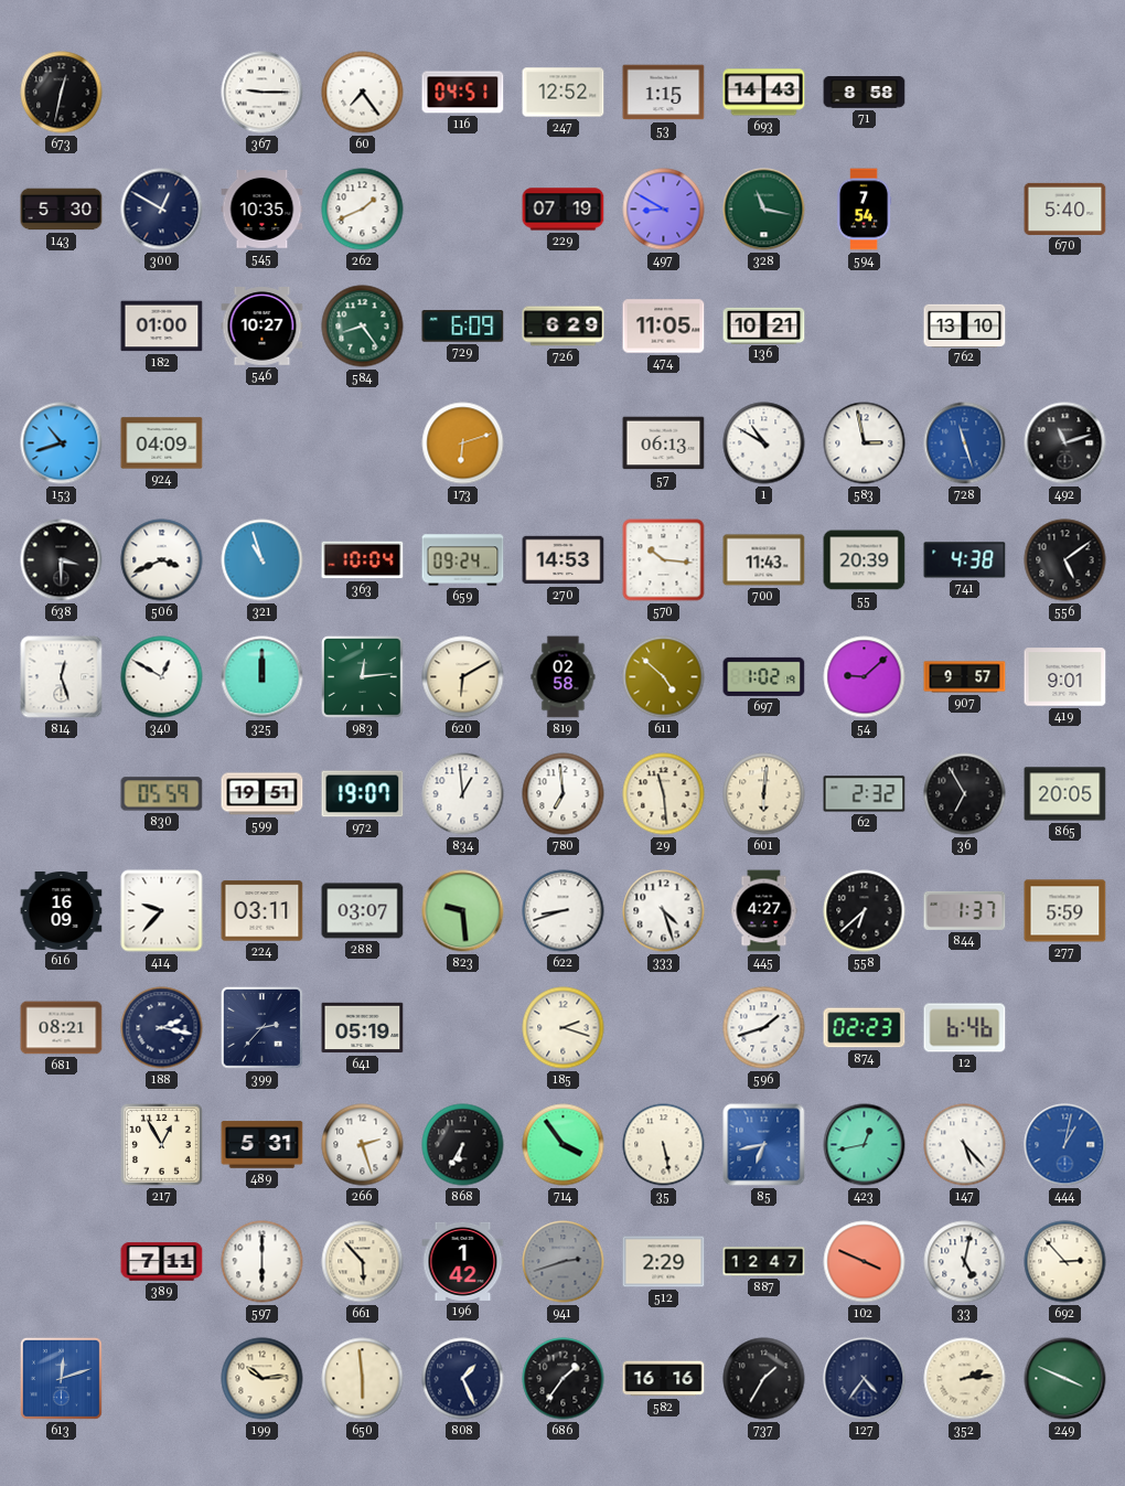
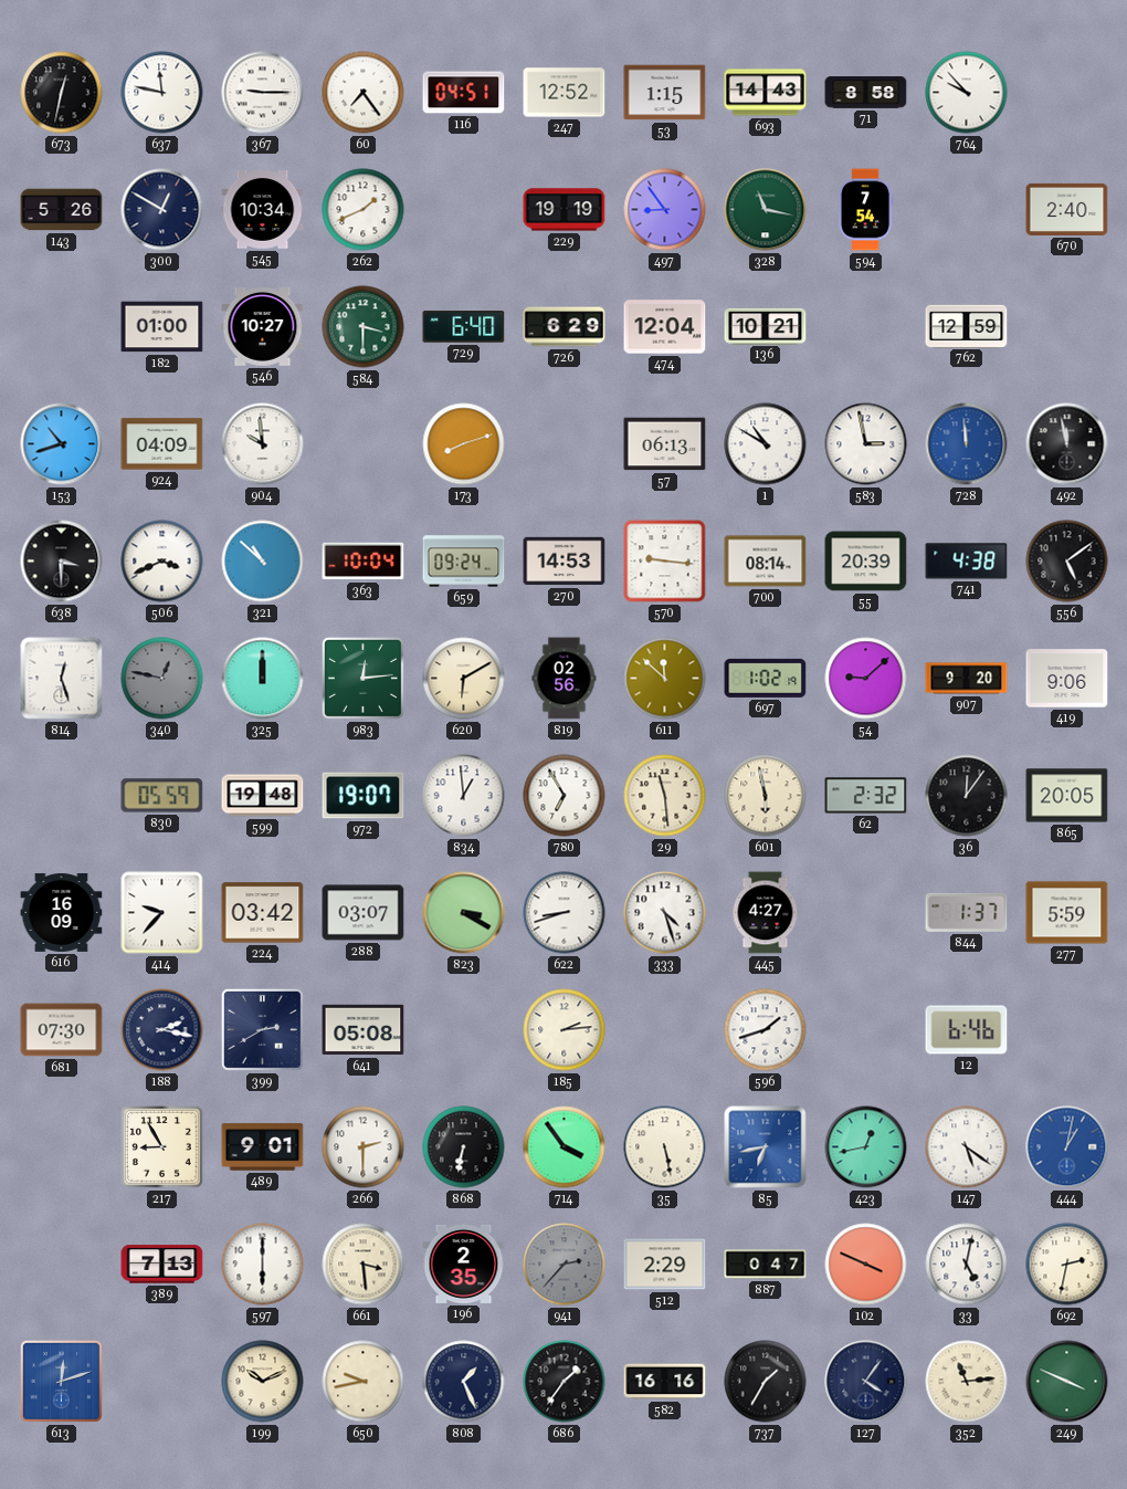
637: none -> 11:47 (162, 93)
764: none -> 9:53 (967, 93)
143: 5:30 -> 5:26 (62, 210)
545: 10:35 -> 10:34 (263, 210)
229: 07:19 -> 19:19 (565, 210)
497: 8:50 -> 8:54 (665, 210)
670: 5:40 -> 2:40 (1067, 209)
584: 8:24 -> 3:30 (364, 327)
729: 6:09 -> 6:40 (464, 327)
474: 11:05 -> 12:04 (665, 327)
762: 13:10 -> 12:59 (967, 326)
904: none -> 9:59 (263, 444)
173: 6:12 -> 8:12 (464, 444)
728: 11:27 -> 11:59 (967, 444)
492: 11:12 -> 11:58 (1067, 444)
321: 10:57 -> 10:52 (263, 562)
570: 10:16 -> 9:16 (665, 562)
700: 11:43 -> 08:14 (766, 562)
340: 12:50 -> 12:47 (162, 679)
340 dial: white -> grey (162, 679)
819: 02:58 -> 02:56 (565, 679)
611: 4:52 -> 11:52 (665, 679)
907: 9:57 -> 9:20 (967, 679)
419: 9:01 -> 9:06 (1067, 679)
599: 19:51 -> 19:48 (263, 796)
780: 6:59 -> 6:55 (565, 796)
601: 6:01 -> 5:58 (766, 796)
36: 6:55 -> 12:06 (967, 796)
224: 03:11 -> 03:42 (263, 913)
823: 9:29 -> 3:20 (464, 913)
558: 6:38 -> none (865, 911)
681: 08:21 -> 07:30 (62, 1030)
399: 2:37 -> 2:40 (262, 1029)
641: 05:19 -> 05:08 (364, 1030)
185: 2:18 -> 2:14 (565, 1030)
874: 02:23 -> none (865, 1028)
217: 12:55 -> 8:55 (162, 1147)
489: 5:31 -> 9:01 (263, 1147)
266: 2:27 -> 2:30 (364, 1147)
868: 6:35 -> 6:32 (464, 1147)
147: 5:23 -> 5:21 (967, 1147)
389: 7:11 -> 7:13 (162, 1265)
661: 5:53 -> 3:29 (364, 1265)
196: 1:42 -> 2:35 (464, 1263)
941: 2:42 -> 2:37 (565, 1265)
887: 12:47 -> 0:47 (766, 1265)
692: 2:53 -> 2:32 (1067, 1265)
199: 10:14 -> 10:11 (263, 1382)
650: 5:59 -> 9:43 (364, 1382)
127: 4:36 -> 4:06 (866, 1382)
352: 2:14 -> 11:14 (967, 1382)
